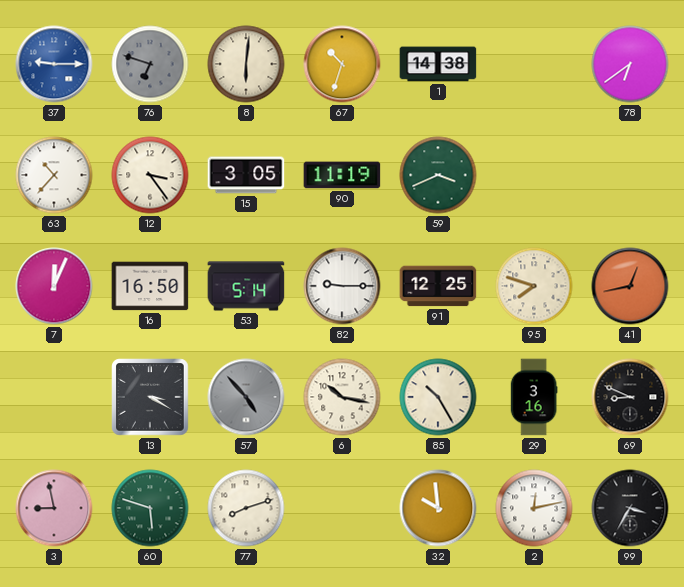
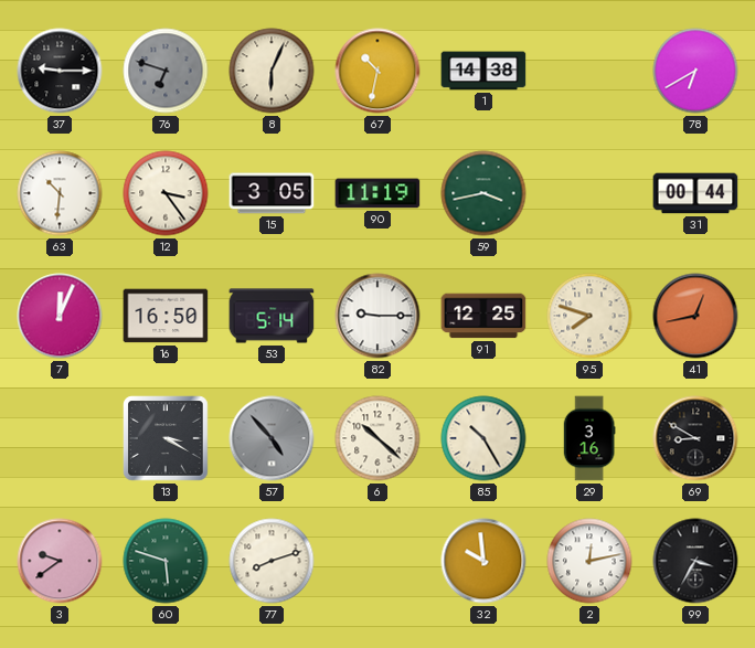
37 dial: blue -> black (60, 71)
8: 6:01 -> 6:04 (272, 71)
67: 10:33 -> 10:32 (377, 71)
78: 6:39 -> 6:40 (695, 71)
63: 10:37 -> 10:31 (60, 193)
59: 3:41 -> 3:43 (483, 193)
31: none -> 00:44 (695, 193)
6: 10:17 -> 10:22 (377, 438)
69: 8:49 -> 8:50 (695, 438)
3: 8:58 -> 9:39 (60, 561)
